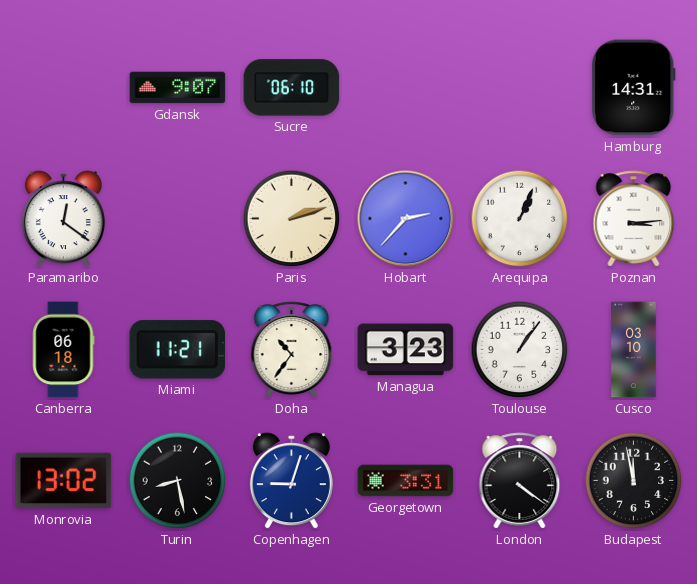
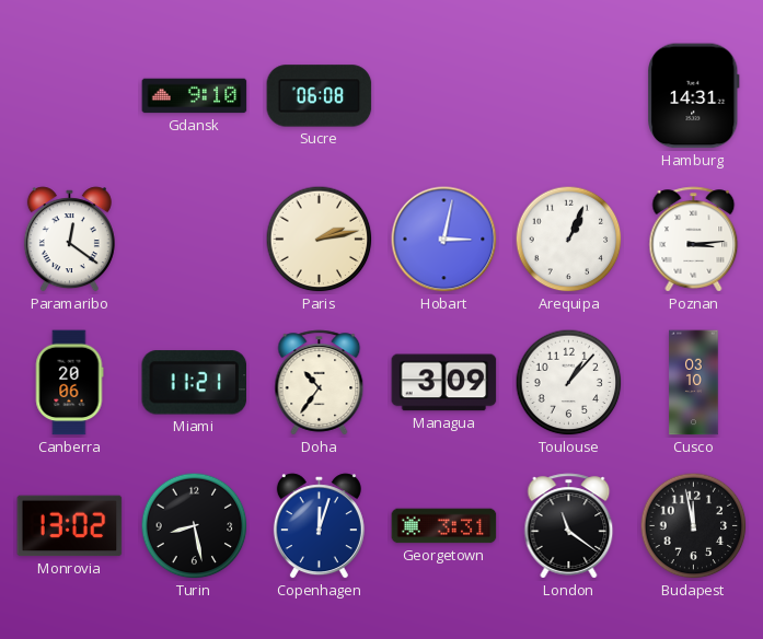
Gdansk: 9:07 -> 9:10 (195, 96)
Sucre: 06:10 -> 06:08 (320, 96)
Paris: 2:12 -> 2:13 (320, 240)
Hobart: 2:37 -> 3:02 (444, 240)
Canberra: 06:18 -> 20:06 (69, 383)
Managua: 3:23 -> 3:09 (444, 383)
Toulouse: 1:06 -> 1:07 (569, 383)
Copenhagen: 9:03 -> 12:03 (319, 526)
London: 4:21 -> 11:21 (569, 526)
